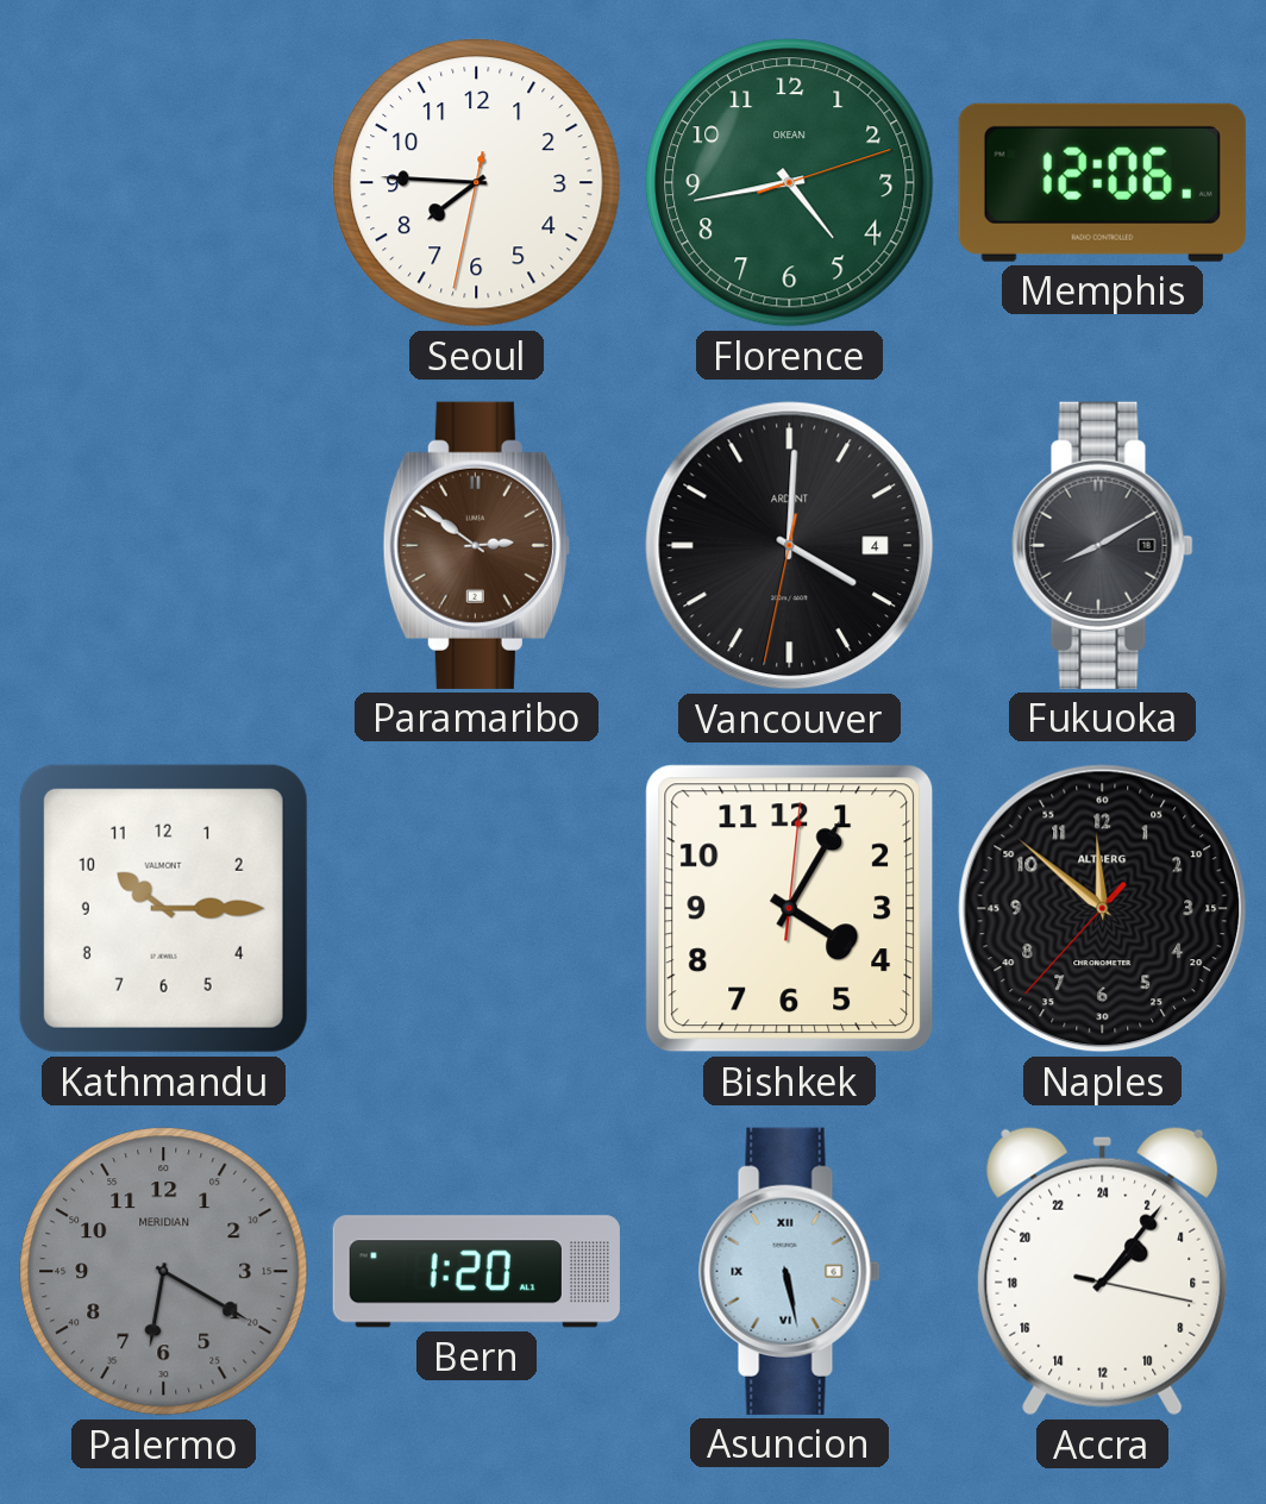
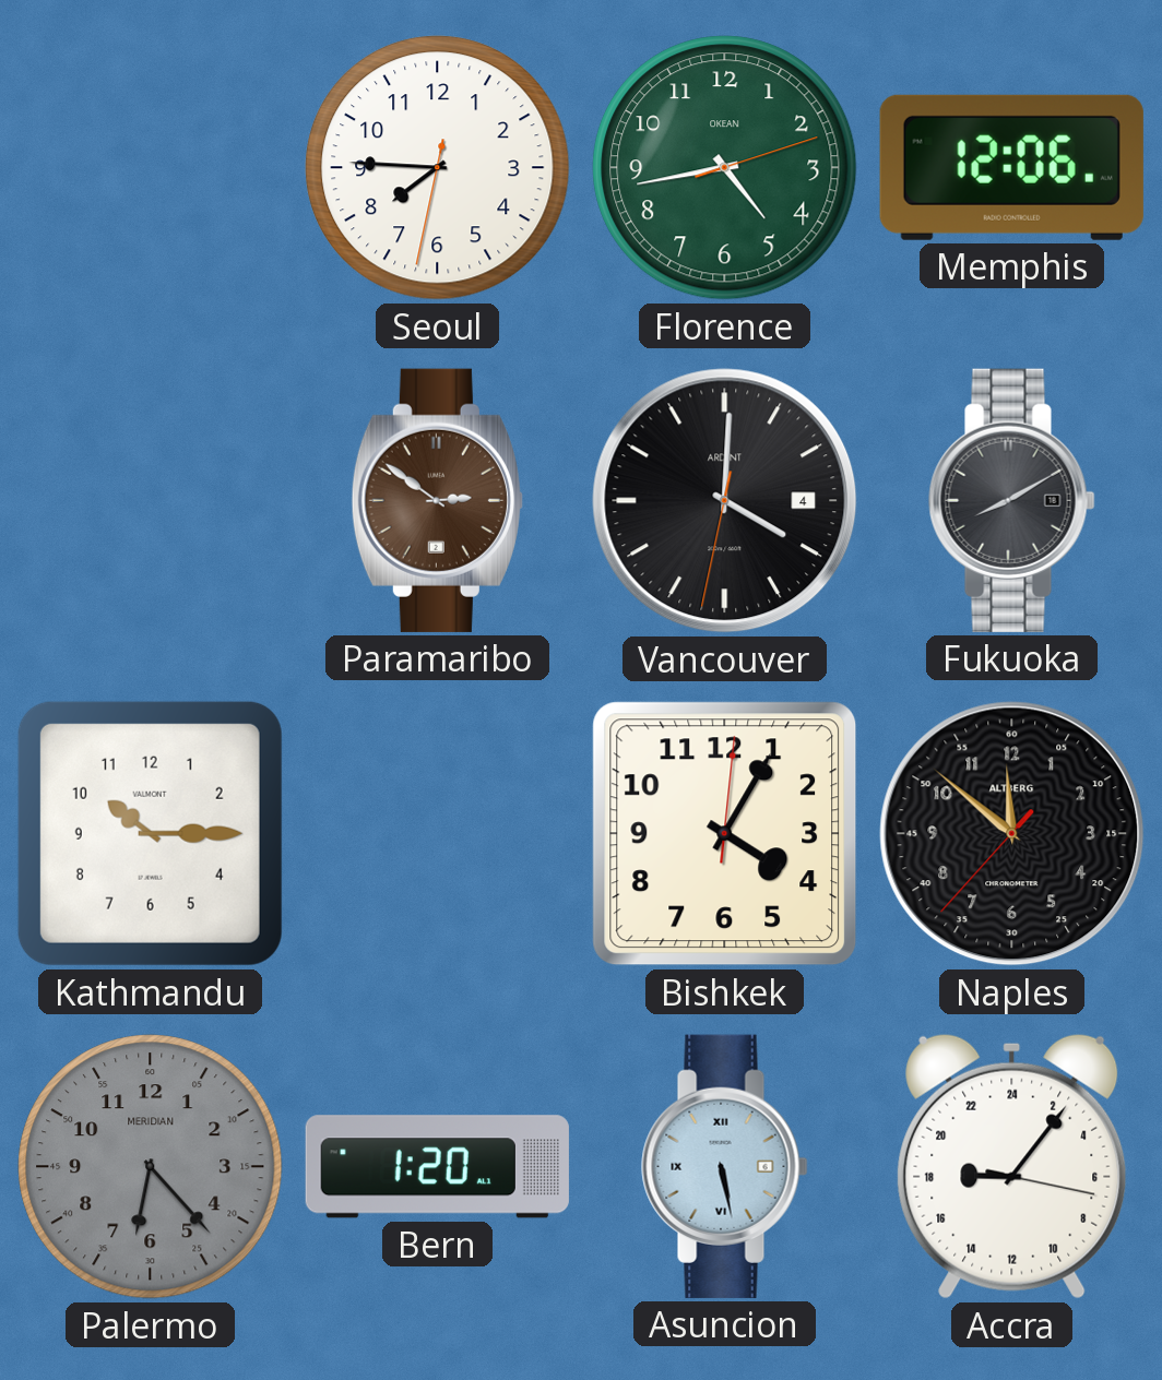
Palermo: 6:20 -> 6:23 (151, 1167)
Accra: 3:06 -> 18:06 (1012, 1166)
